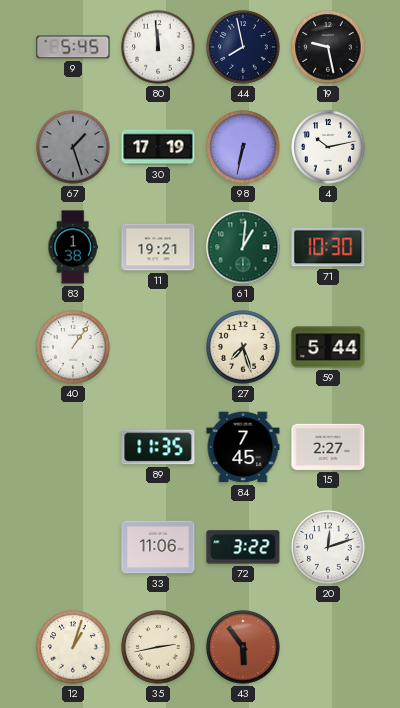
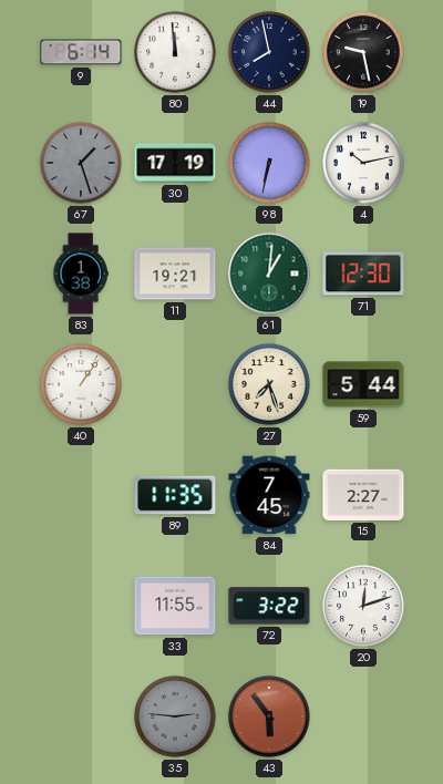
9: 5:45 -> 6:14 (81, 52)
71: 10:30 -> 12:30 (363, 274)
33: 11:06 -> 11:55 (175, 606)
12: 1:03 -> none (73, 647)
35: 2:43 -> 2:46 (175, 716)
35 dial: cream -> grey (175, 716)
